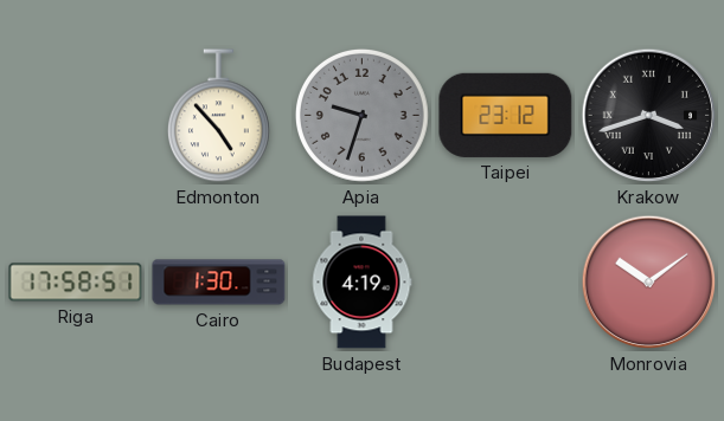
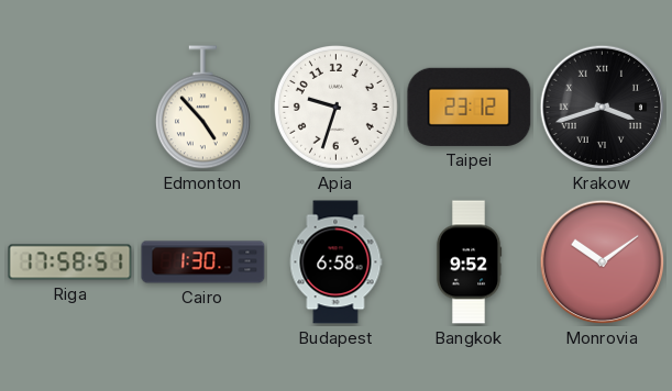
Apia dial: grey -> white (335, 107)
Budapest: 4:19 -> 6:58 (335, 262)
Bangkok: none -> 9:52 (469, 262)
